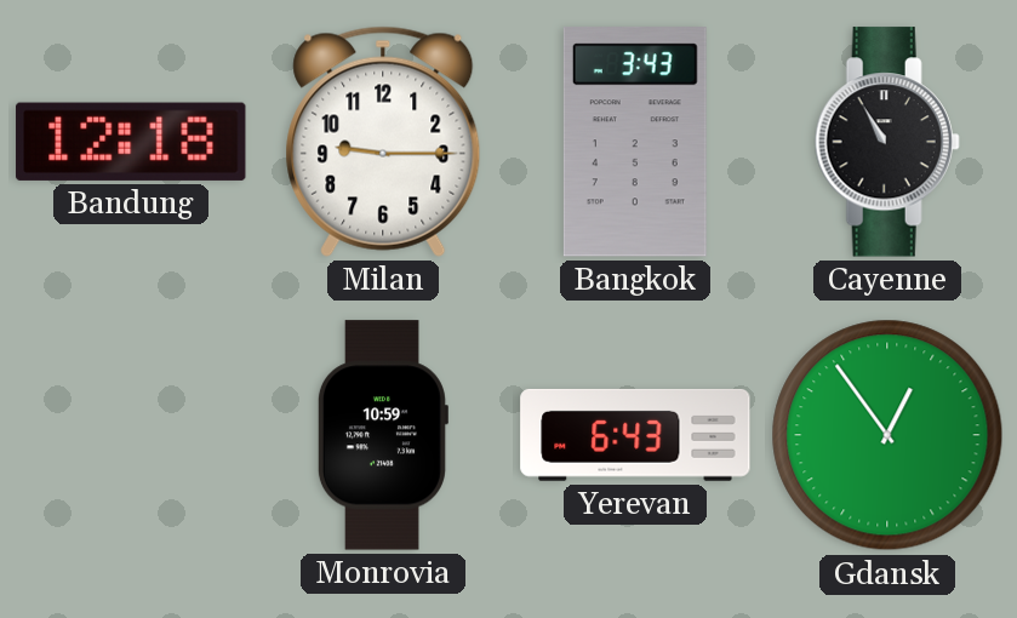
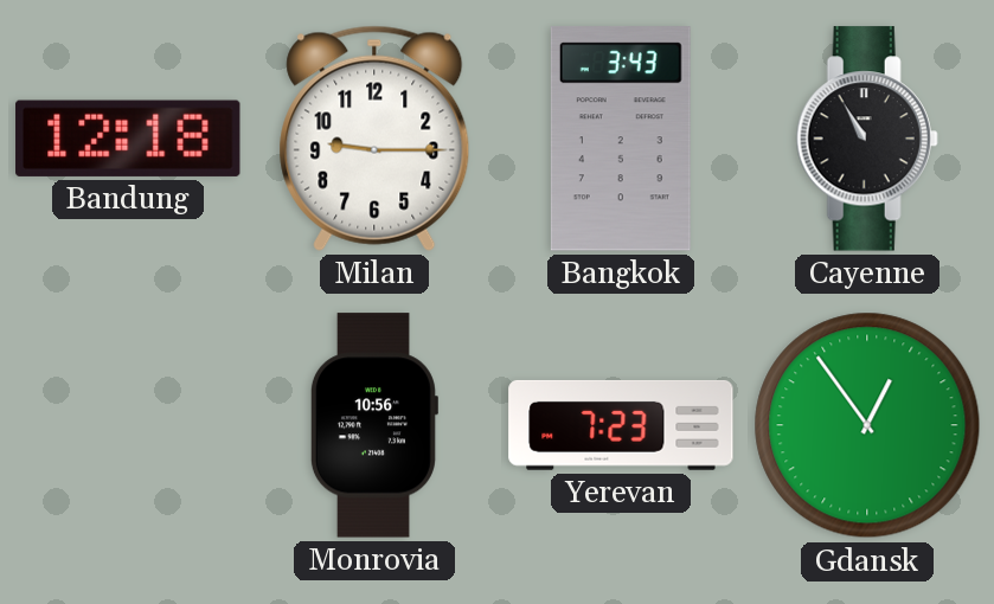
Monrovia: 10:59 -> 10:56 (373, 425)
Yerevan: 6:43 -> 7:23 (621, 425)
